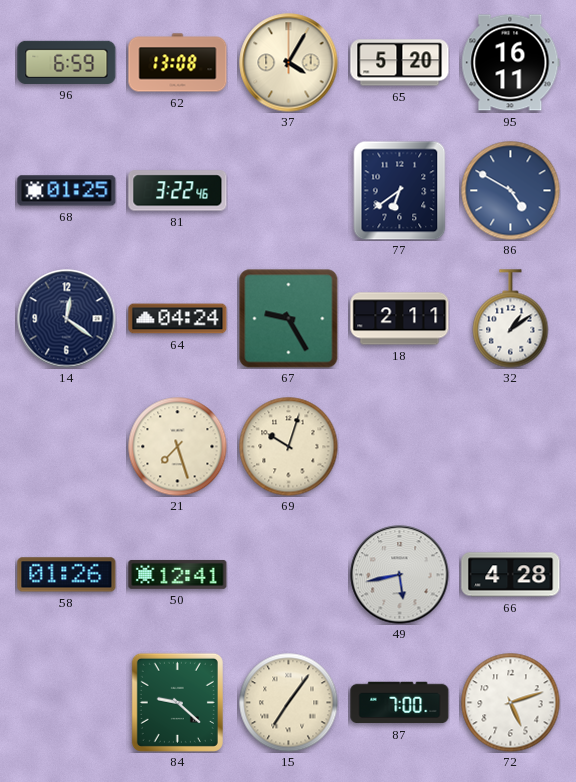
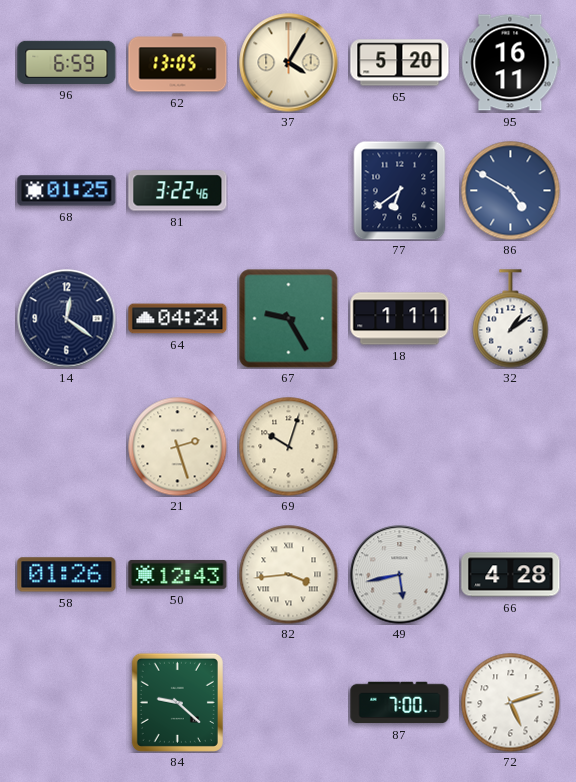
62: 13:08 -> 13:05 (178, 63)
18: 2:11 -> 1:11 (400, 319)
21: 7:27 -> 2:27 (178, 447)
50: 12:41 -> 12:43 (178, 574)
82: none -> 3:44 (289, 575)
15: 7:06 -> none (289, 703)
